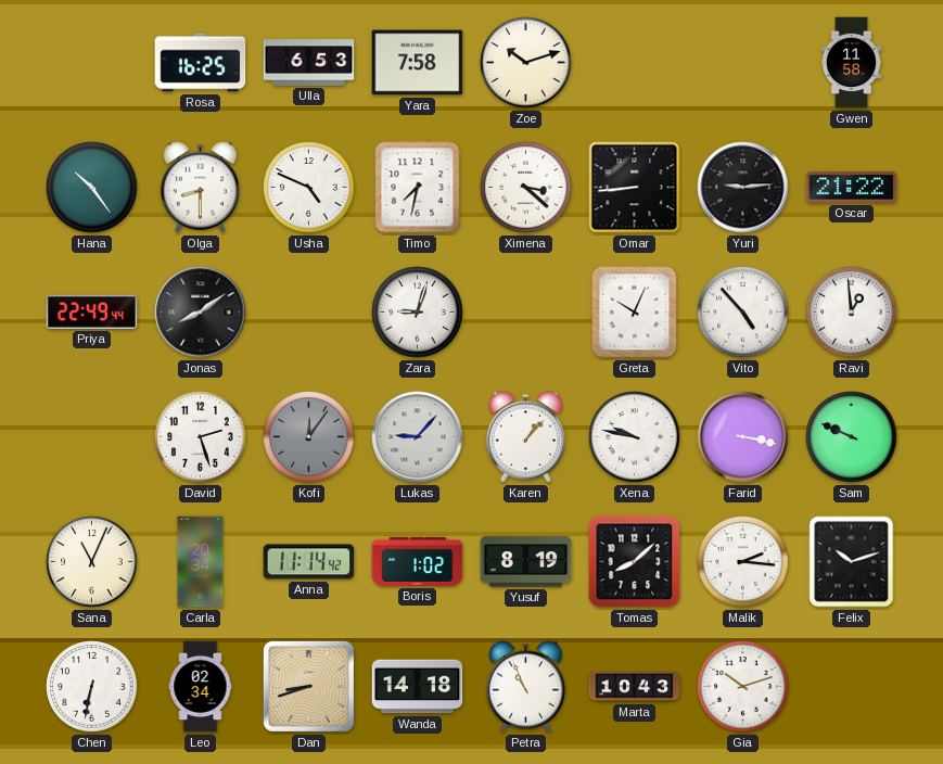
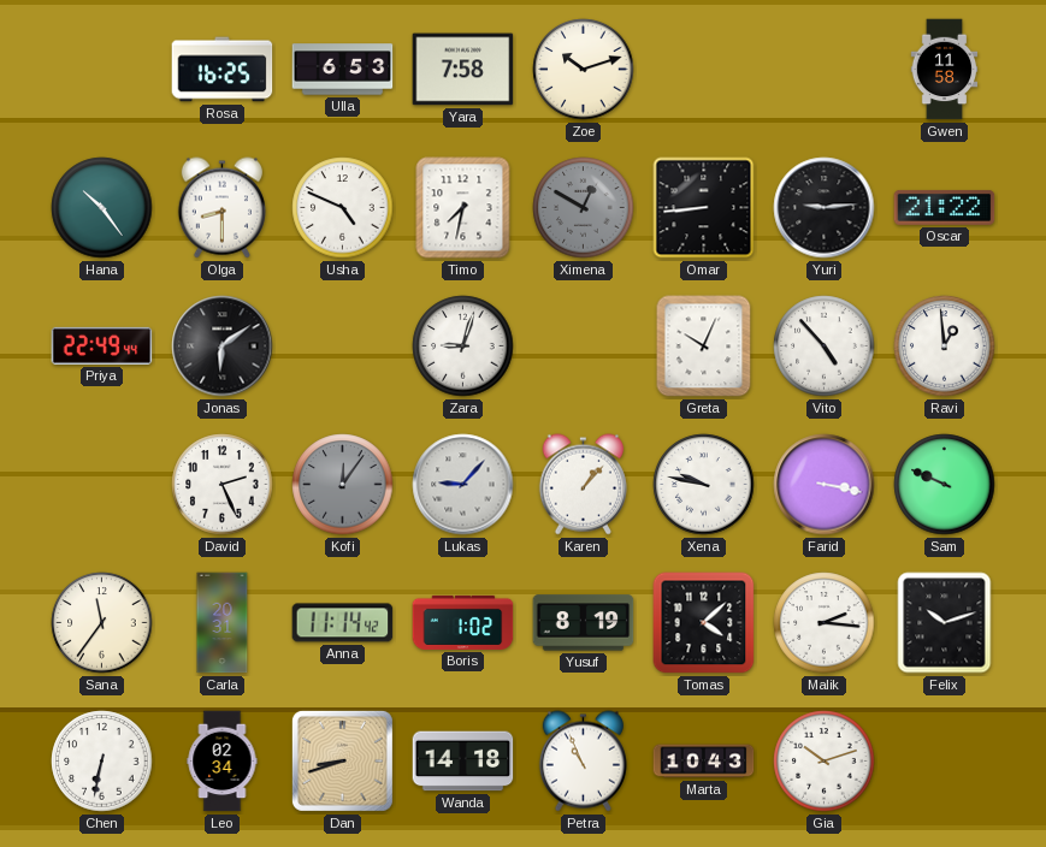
Ximena: 3:22 -> 12:50 (584, 208)
Ximena dial: white -> grey (584, 208)
Jonas: 8:09 -> 6:09 (223, 346)
David: 2:27 -> 2:26 (223, 485)
Sana: 11:04 -> 11:36 (102, 623)
Carla: 20:34 -> 20:31 (223, 623)
Tomas: 8:08 -> 4:08 (704, 623)
